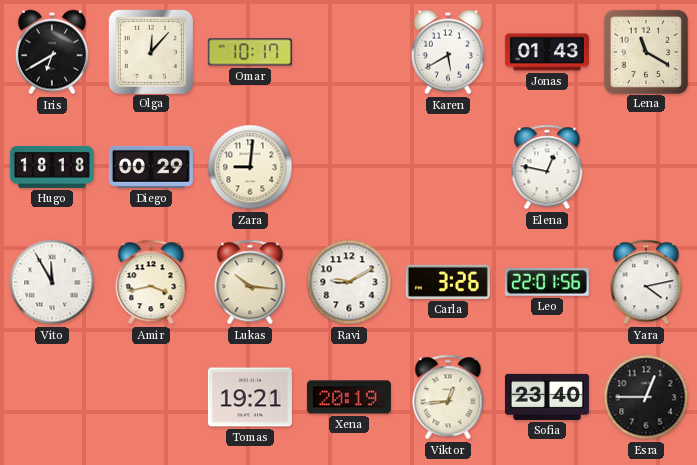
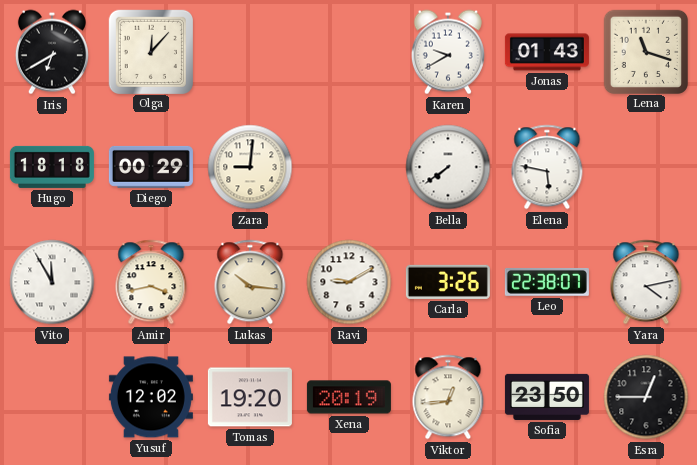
Omar: 10:17 -> none (250, 52)
Karen: 5:40 -> 9:40 (448, 52)
Lena: 11:20 -> 11:18 (645, 51)
Bella: none -> 7:39 (448, 167)
Elena: 12:47 -> 5:47 (547, 167)
Leo: 22:01 -> 22:38 (547, 282)
Yusuf: none -> 12:02 (151, 397)
Tomas: 19:21 -> 19:20 (250, 397)
Sofia: 23:40 -> 23:50 (547, 397)
